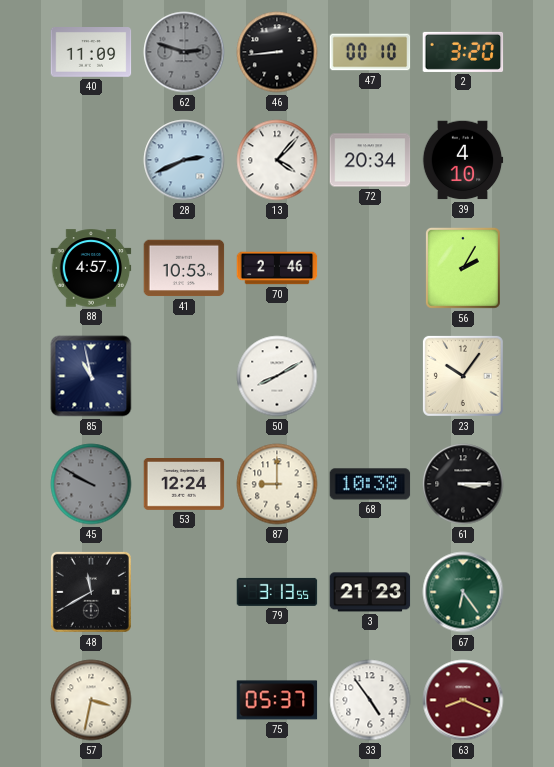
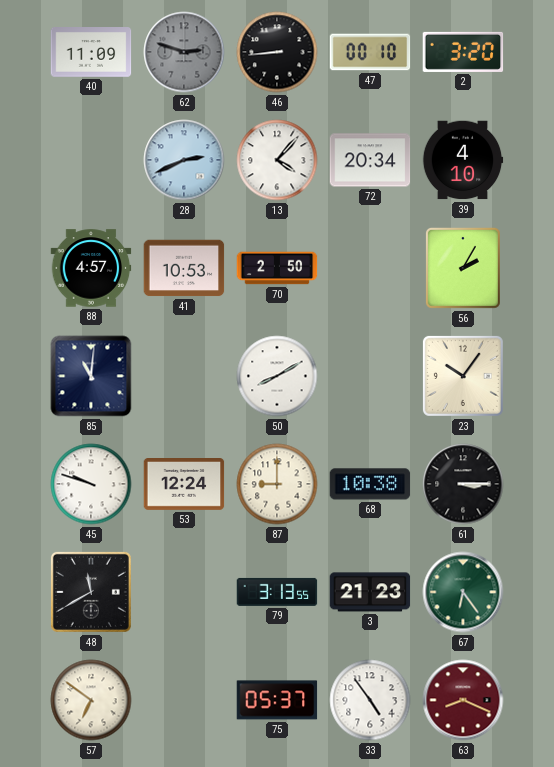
70: 2:46 -> 2:50 (277, 268)
85: 10:58 -> 11:01 (91, 376)
45: 9:50 -> 9:48 (91, 484)
45 dial: grey -> white (91, 484)
57: 3:32 -> 6:51 (91, 700)
